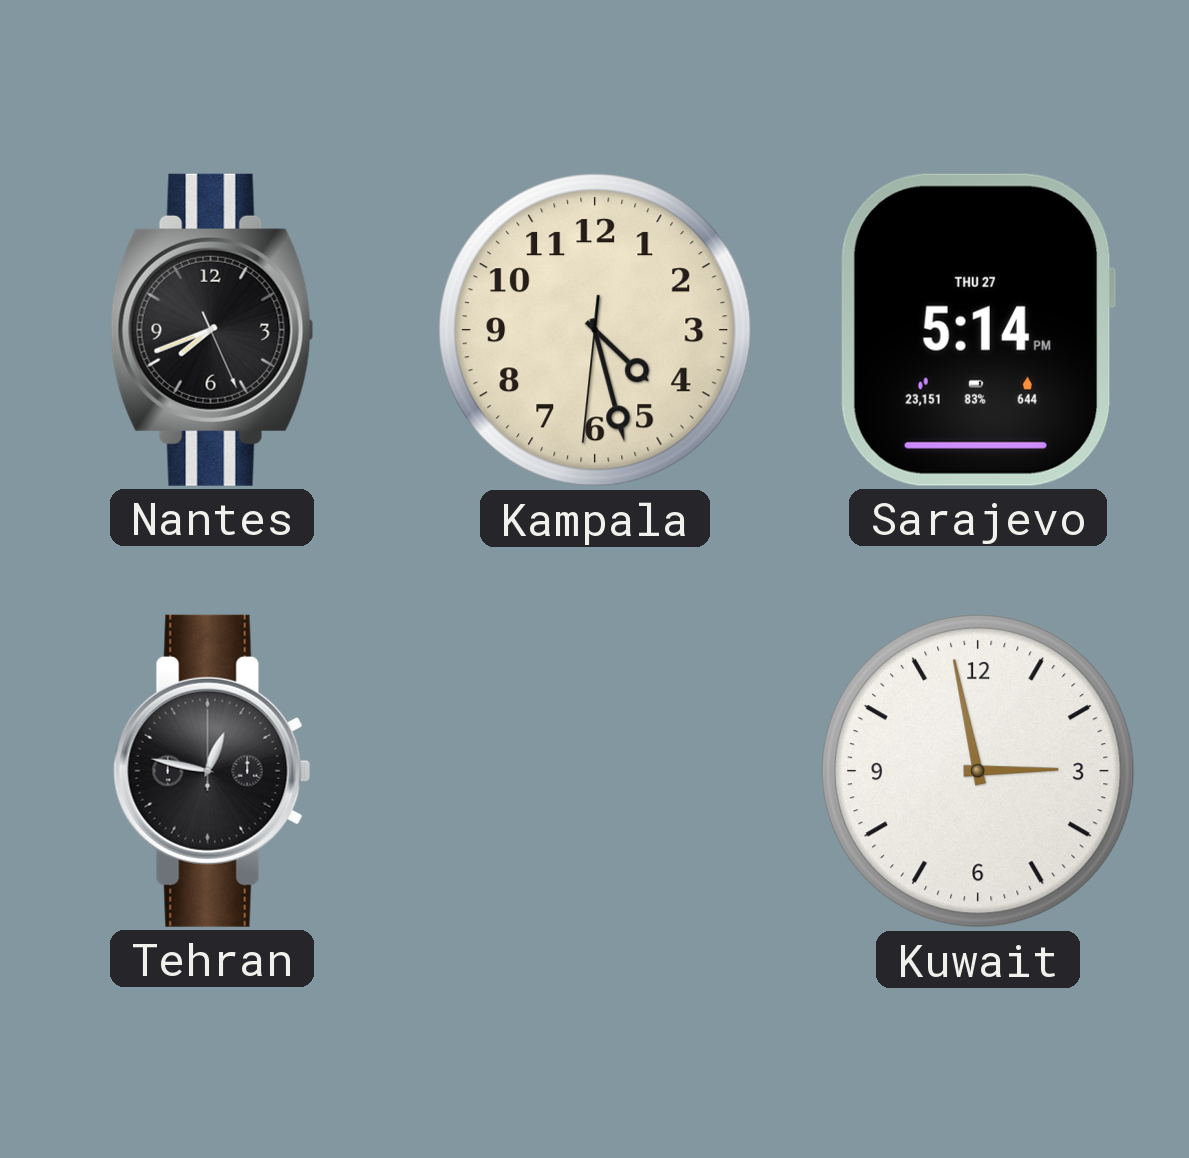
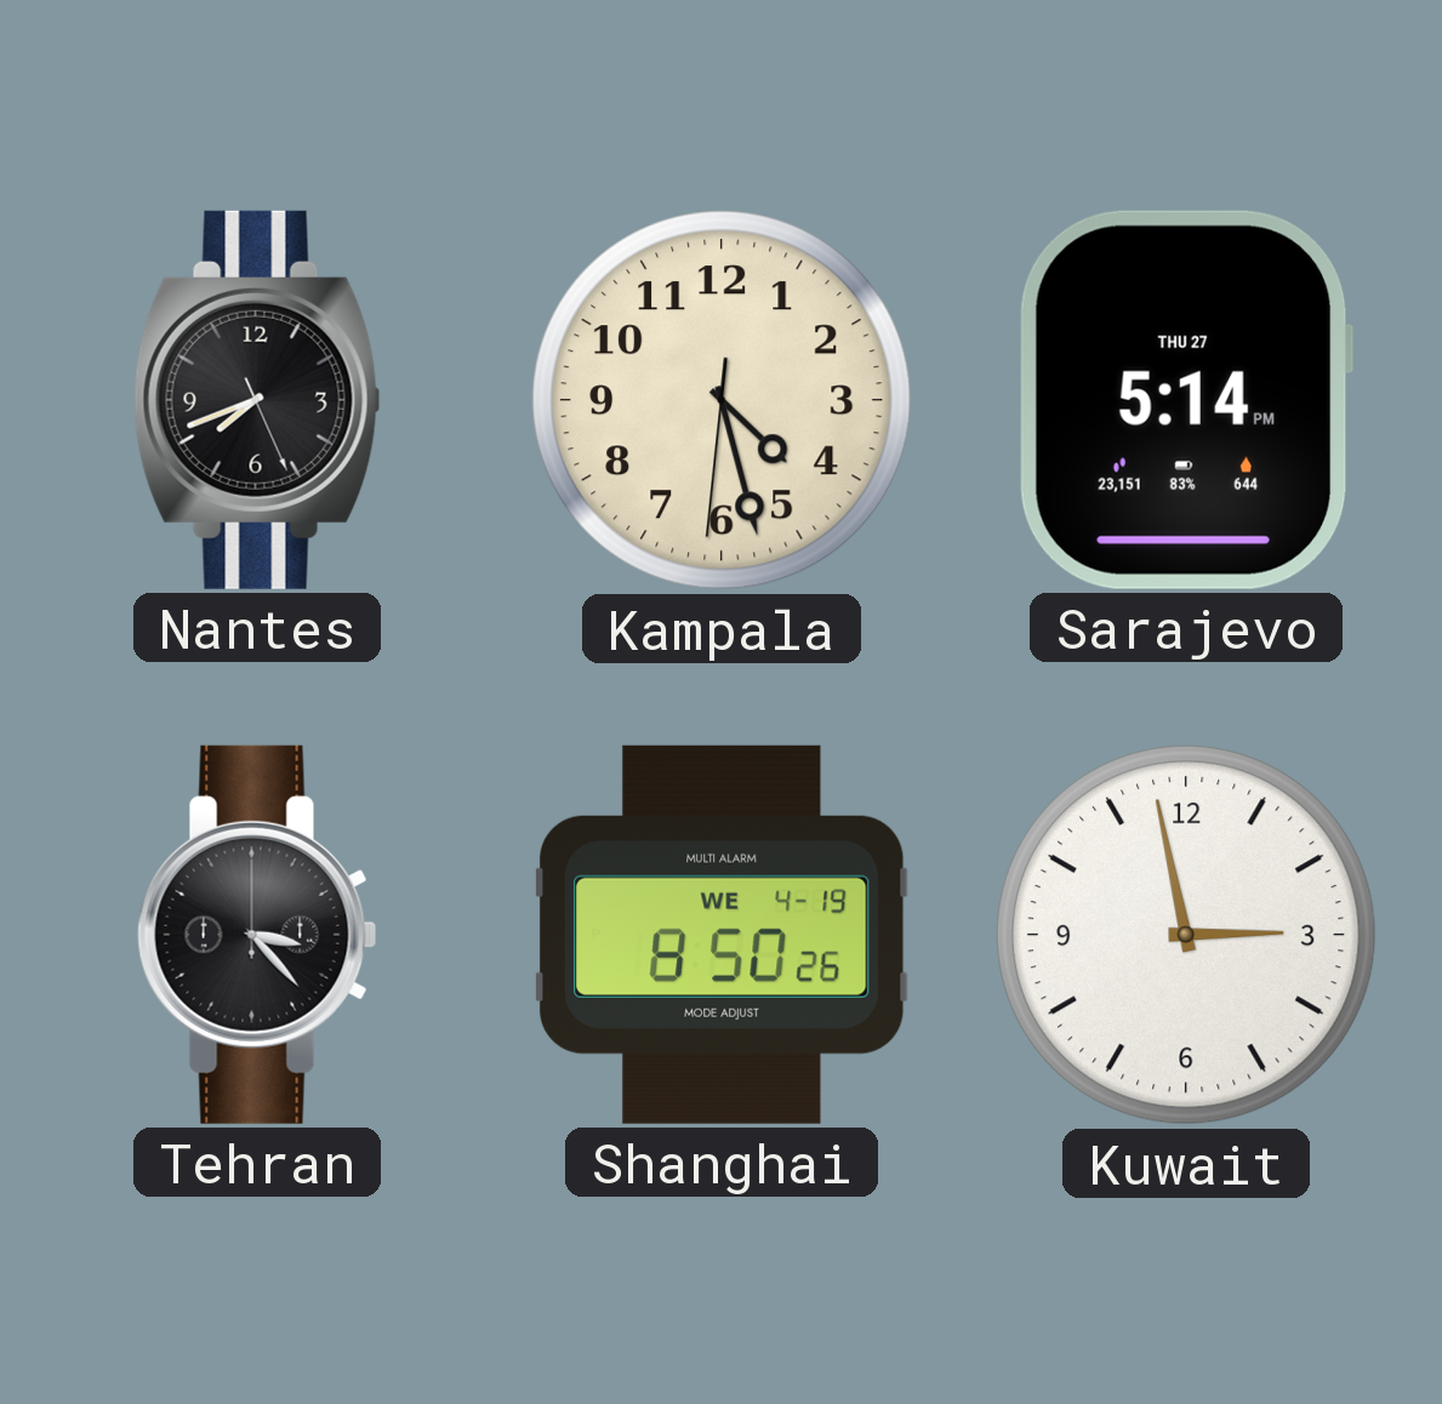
Tehran: 12:47 -> 3:23 (257, 935)
Shanghai: none -> 8:50 (723, 935)
